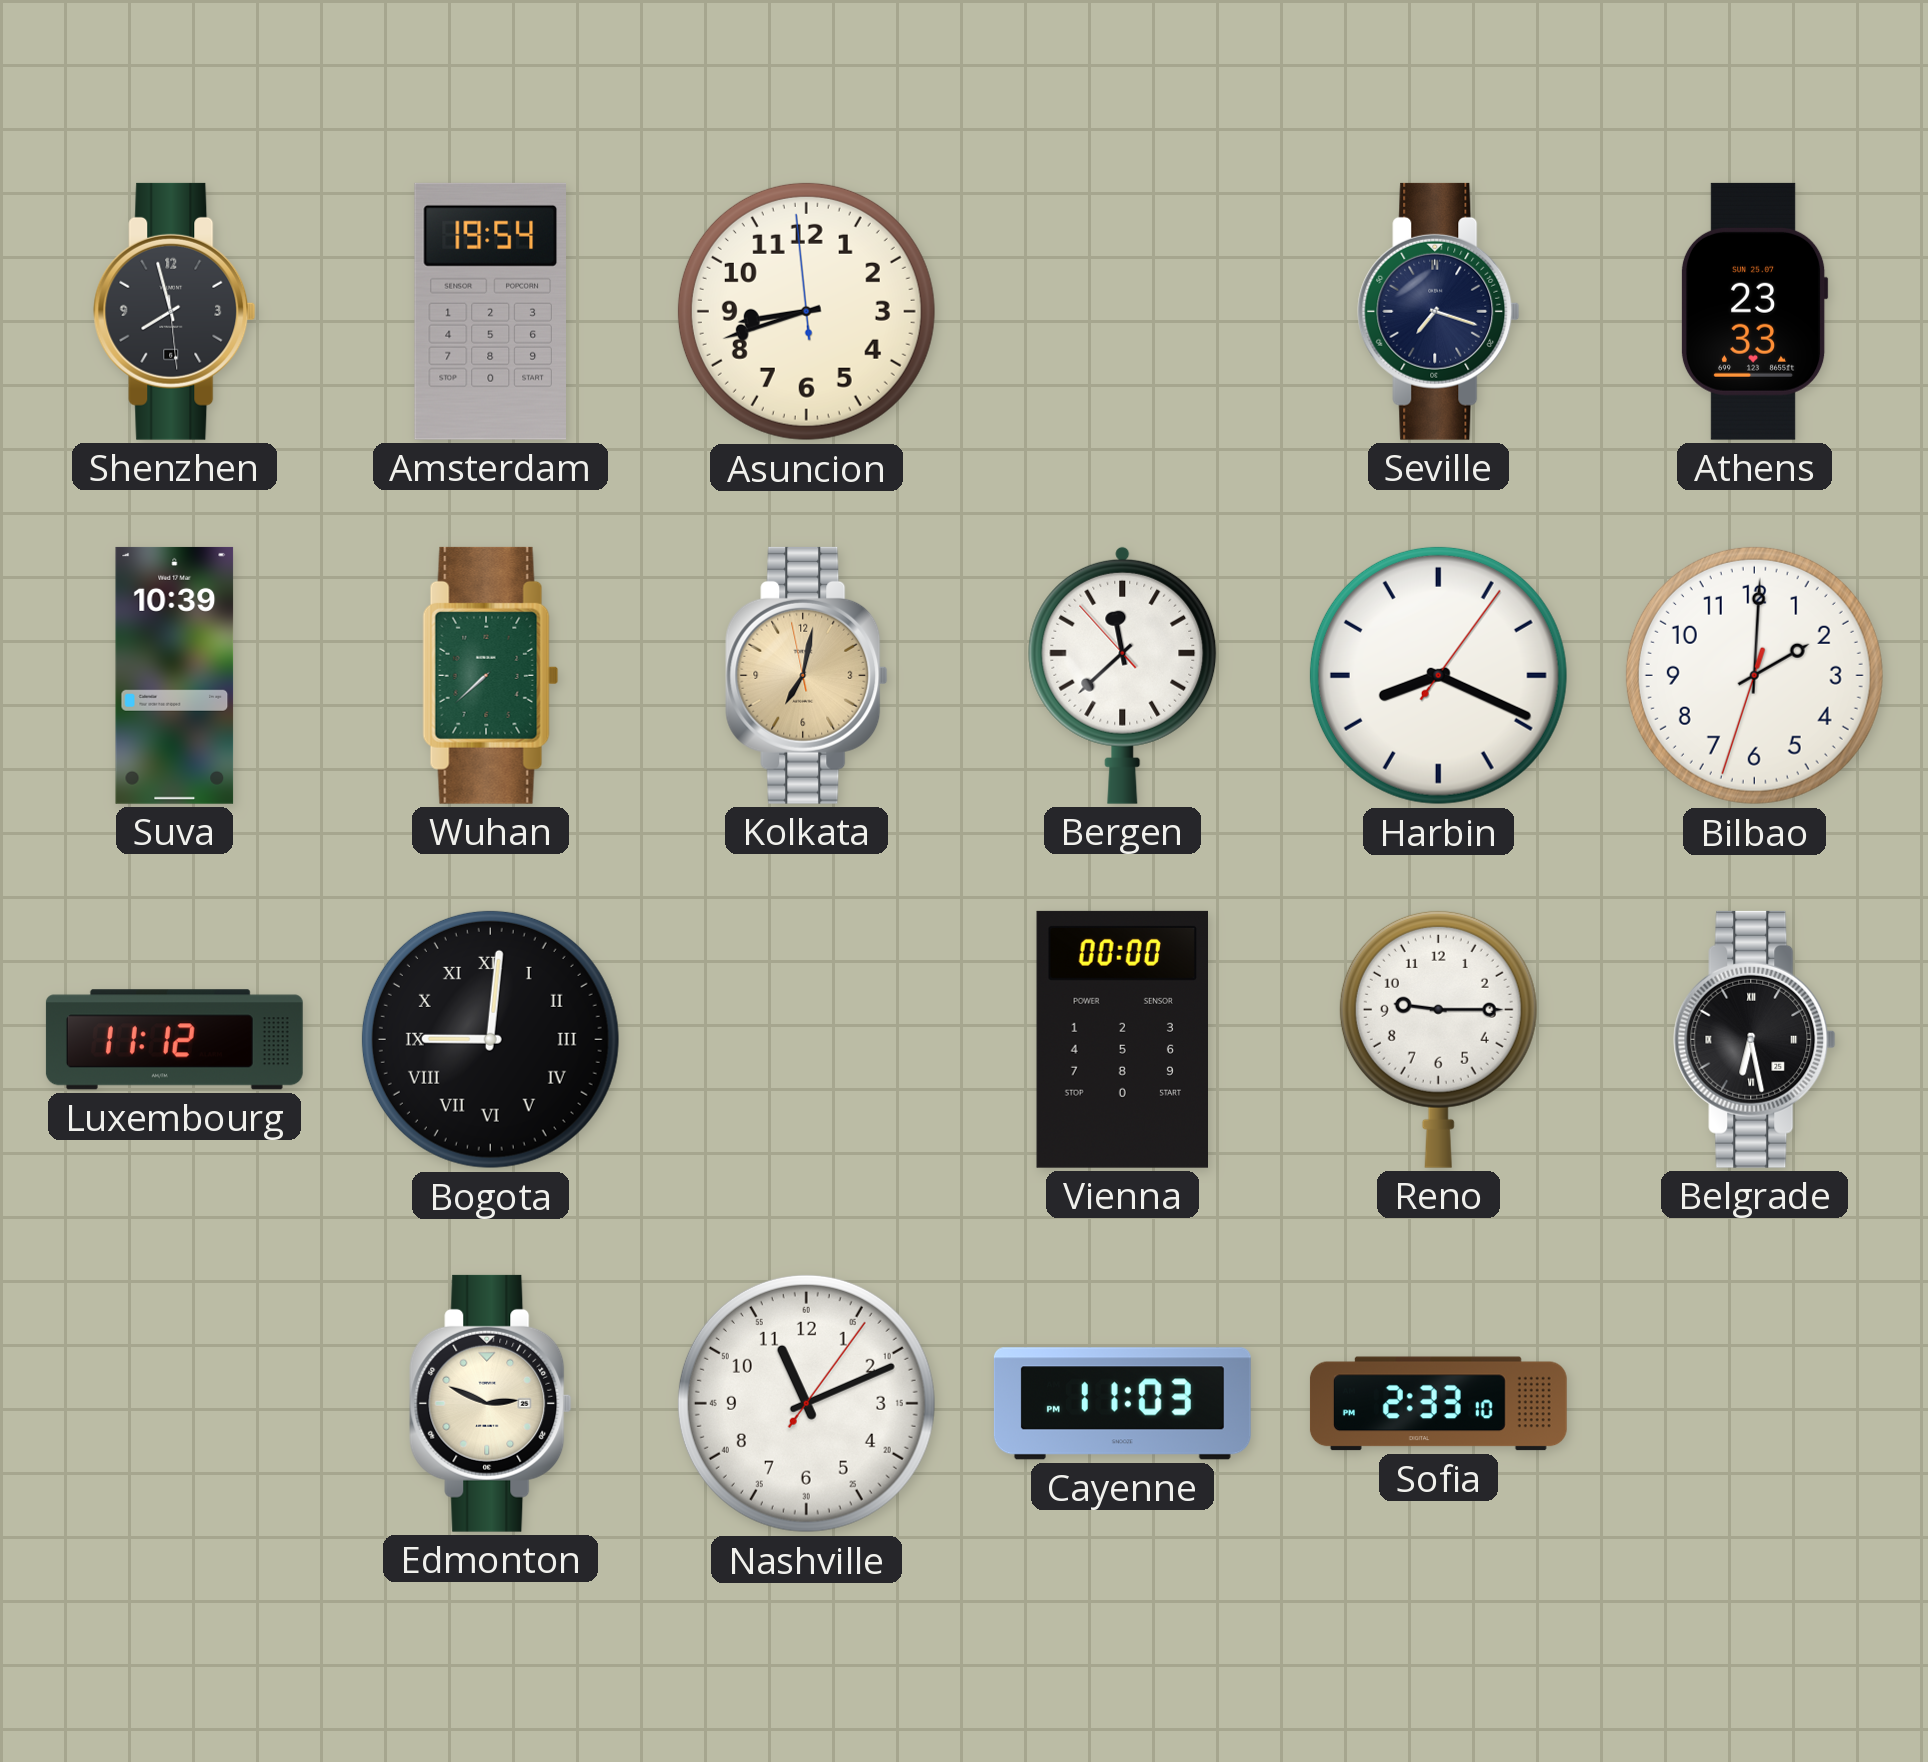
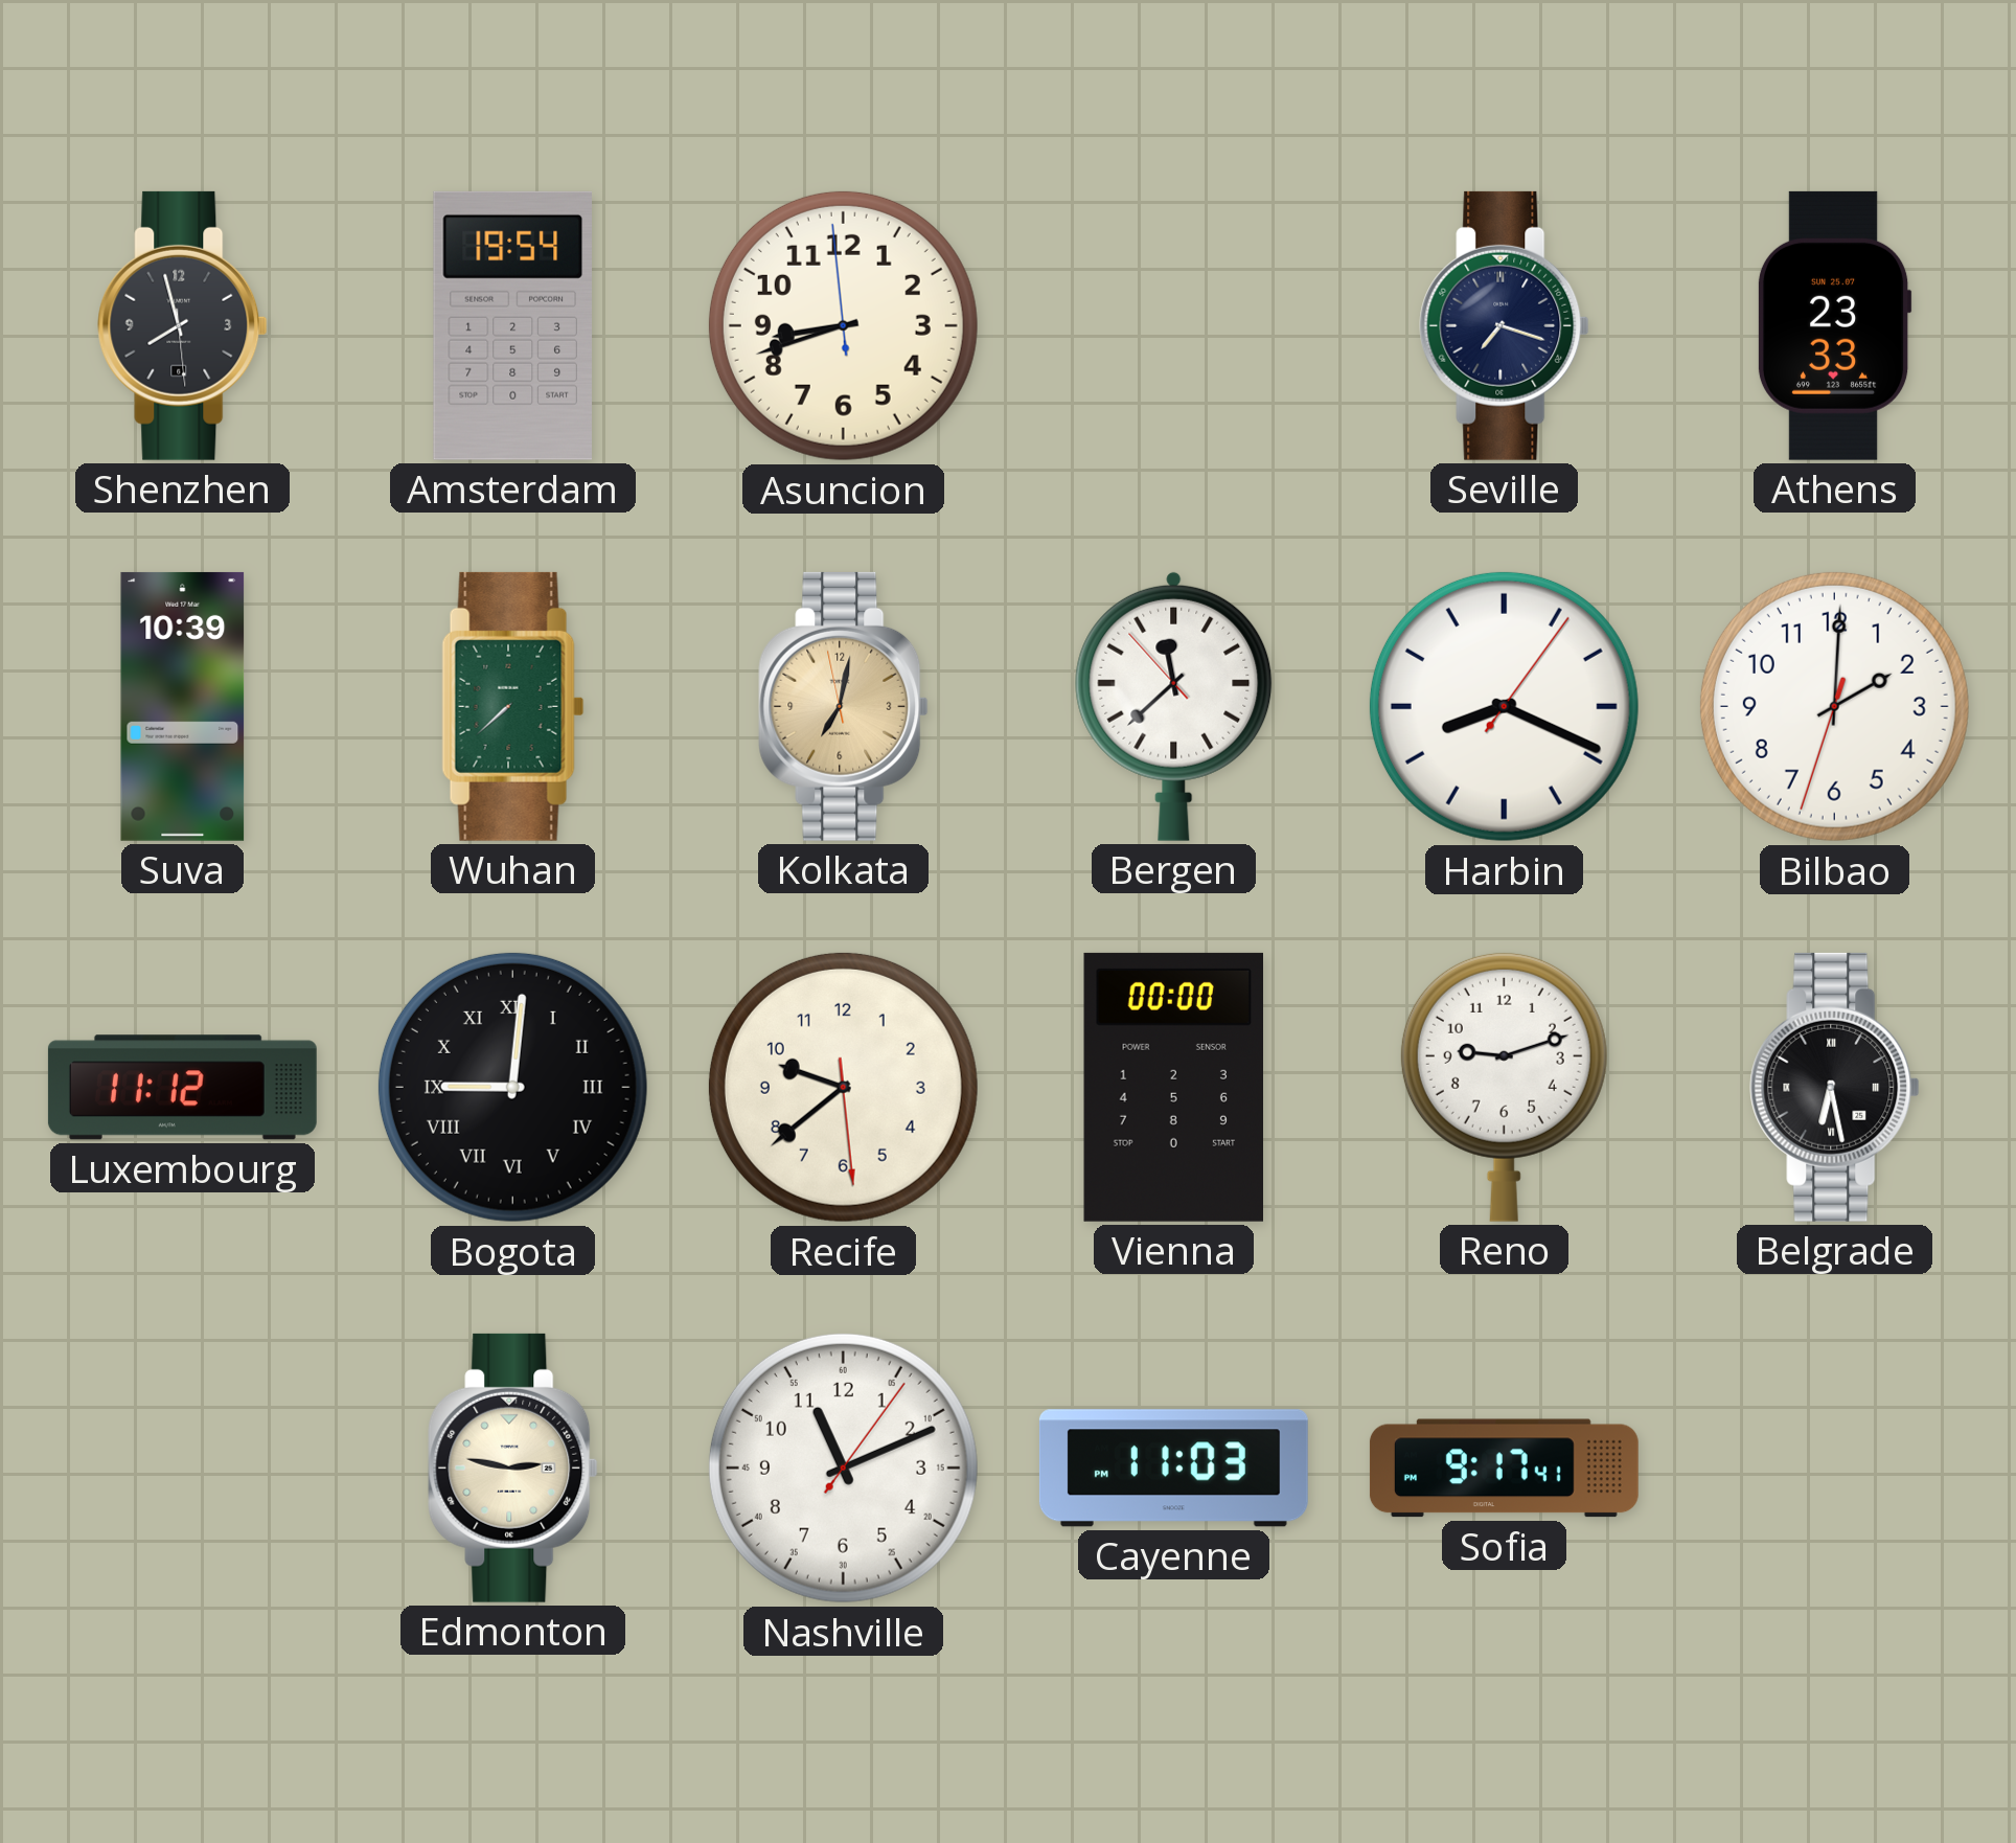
Recife: none -> 9:38 (843, 1087)
Reno: 9:15 -> 9:12 (1504, 1087)
Edmonton: 2:49 -> 2:47 (513, 1467)
Sofia: 2:33 -> 9:17 (1504, 1469)
